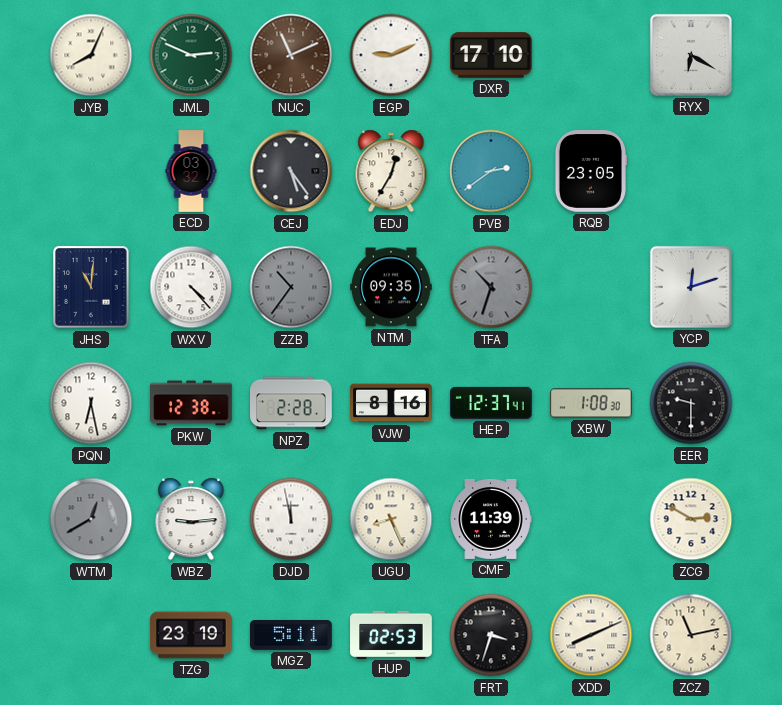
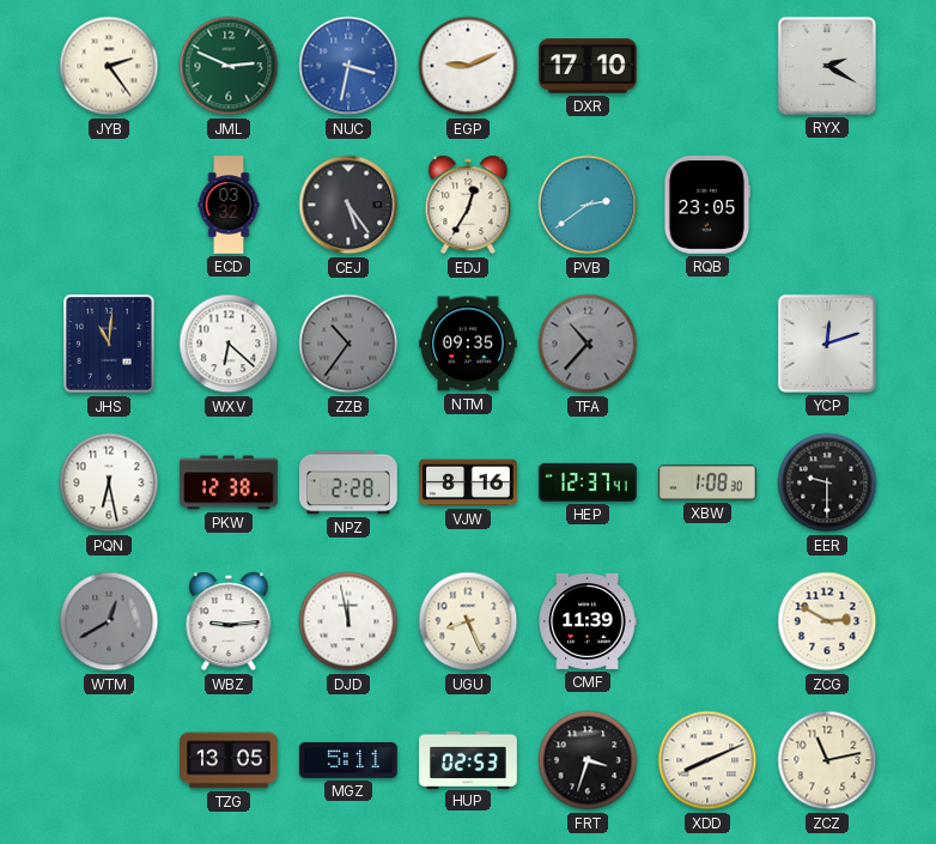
JYB: 8:04 -> 2:24 (109, 66)
NUC: 11:11 -> 3:32 (348, 66)
NUC dial: brown -> blue (348, 66)
RYX: 6:20 -> 2:20 (827, 66)
WXV: 4:23 -> 6:22 (229, 344)
TFA: 10:33 -> 10:37 (588, 344)
TZG: 23:19 -> 13:05 (229, 760)
